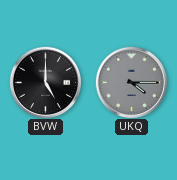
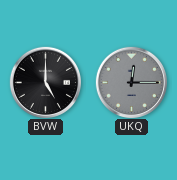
UKQ: 4:15 -> 12:15 (131, 82)
